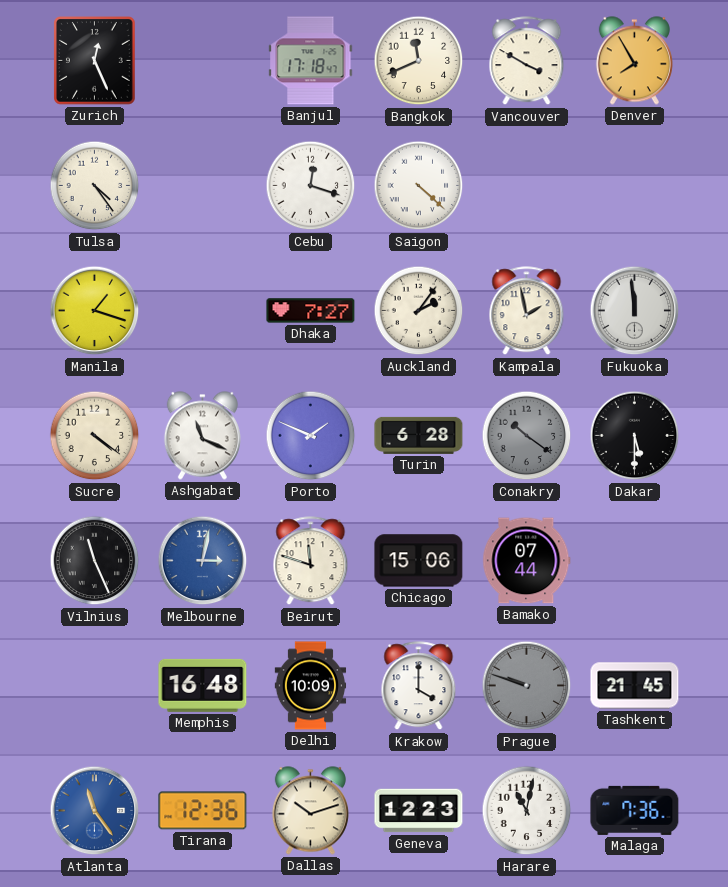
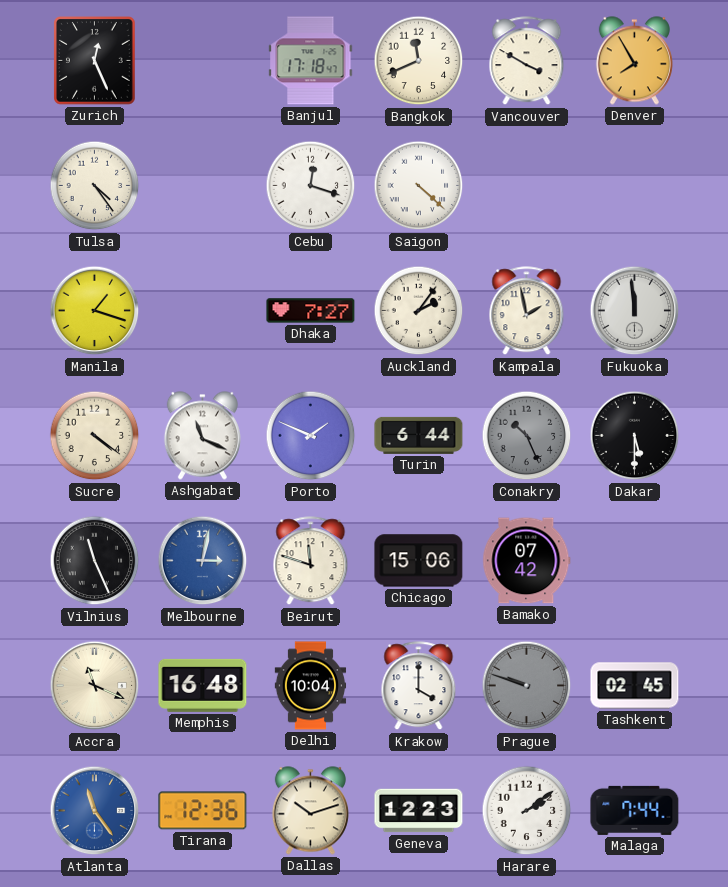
Turin: 6:28 -> 6:44 (419, 435)
Conakry: 10:21 -> 10:26 (527, 436)
Bamako: 07:44 -> 07:42 (527, 561)
Accra: none -> 11:19 (95, 686)
Delhi: 10:09 -> 10:04 (311, 686)
Tashkent: 21:45 -> 02:45 (635, 686)
Harare: 11:02 -> 2:09 (527, 811)
Malaga: 7:36 -> 7:44 (635, 810)
